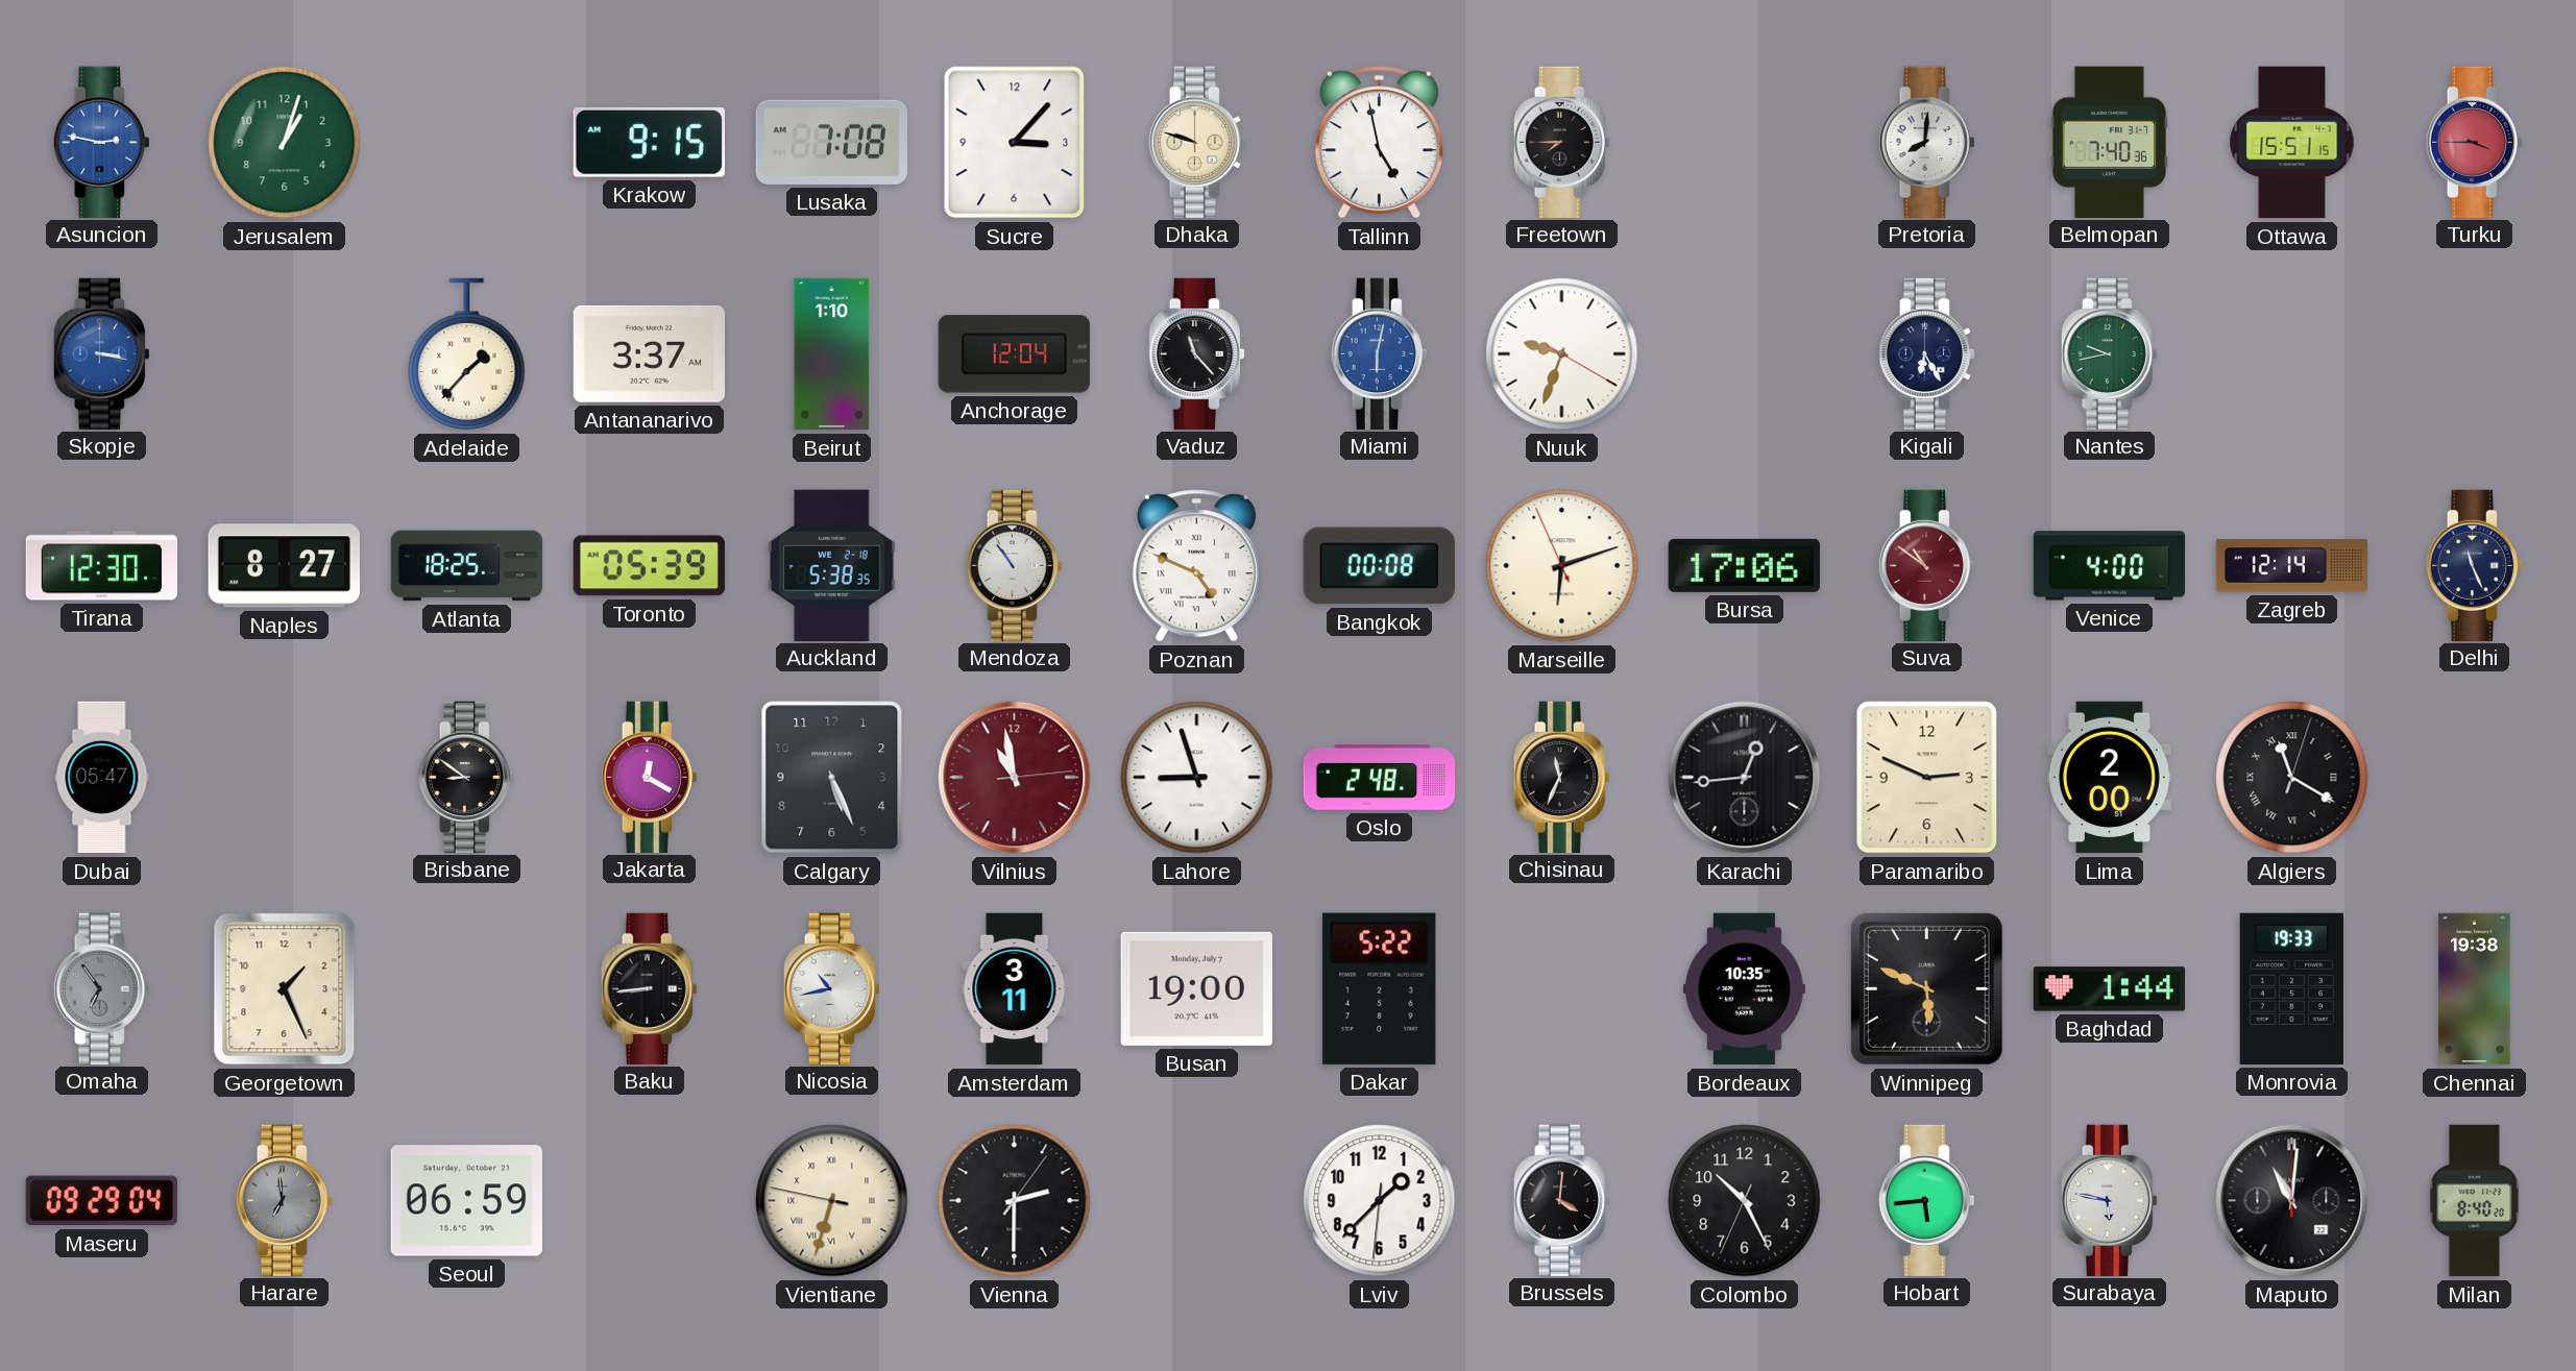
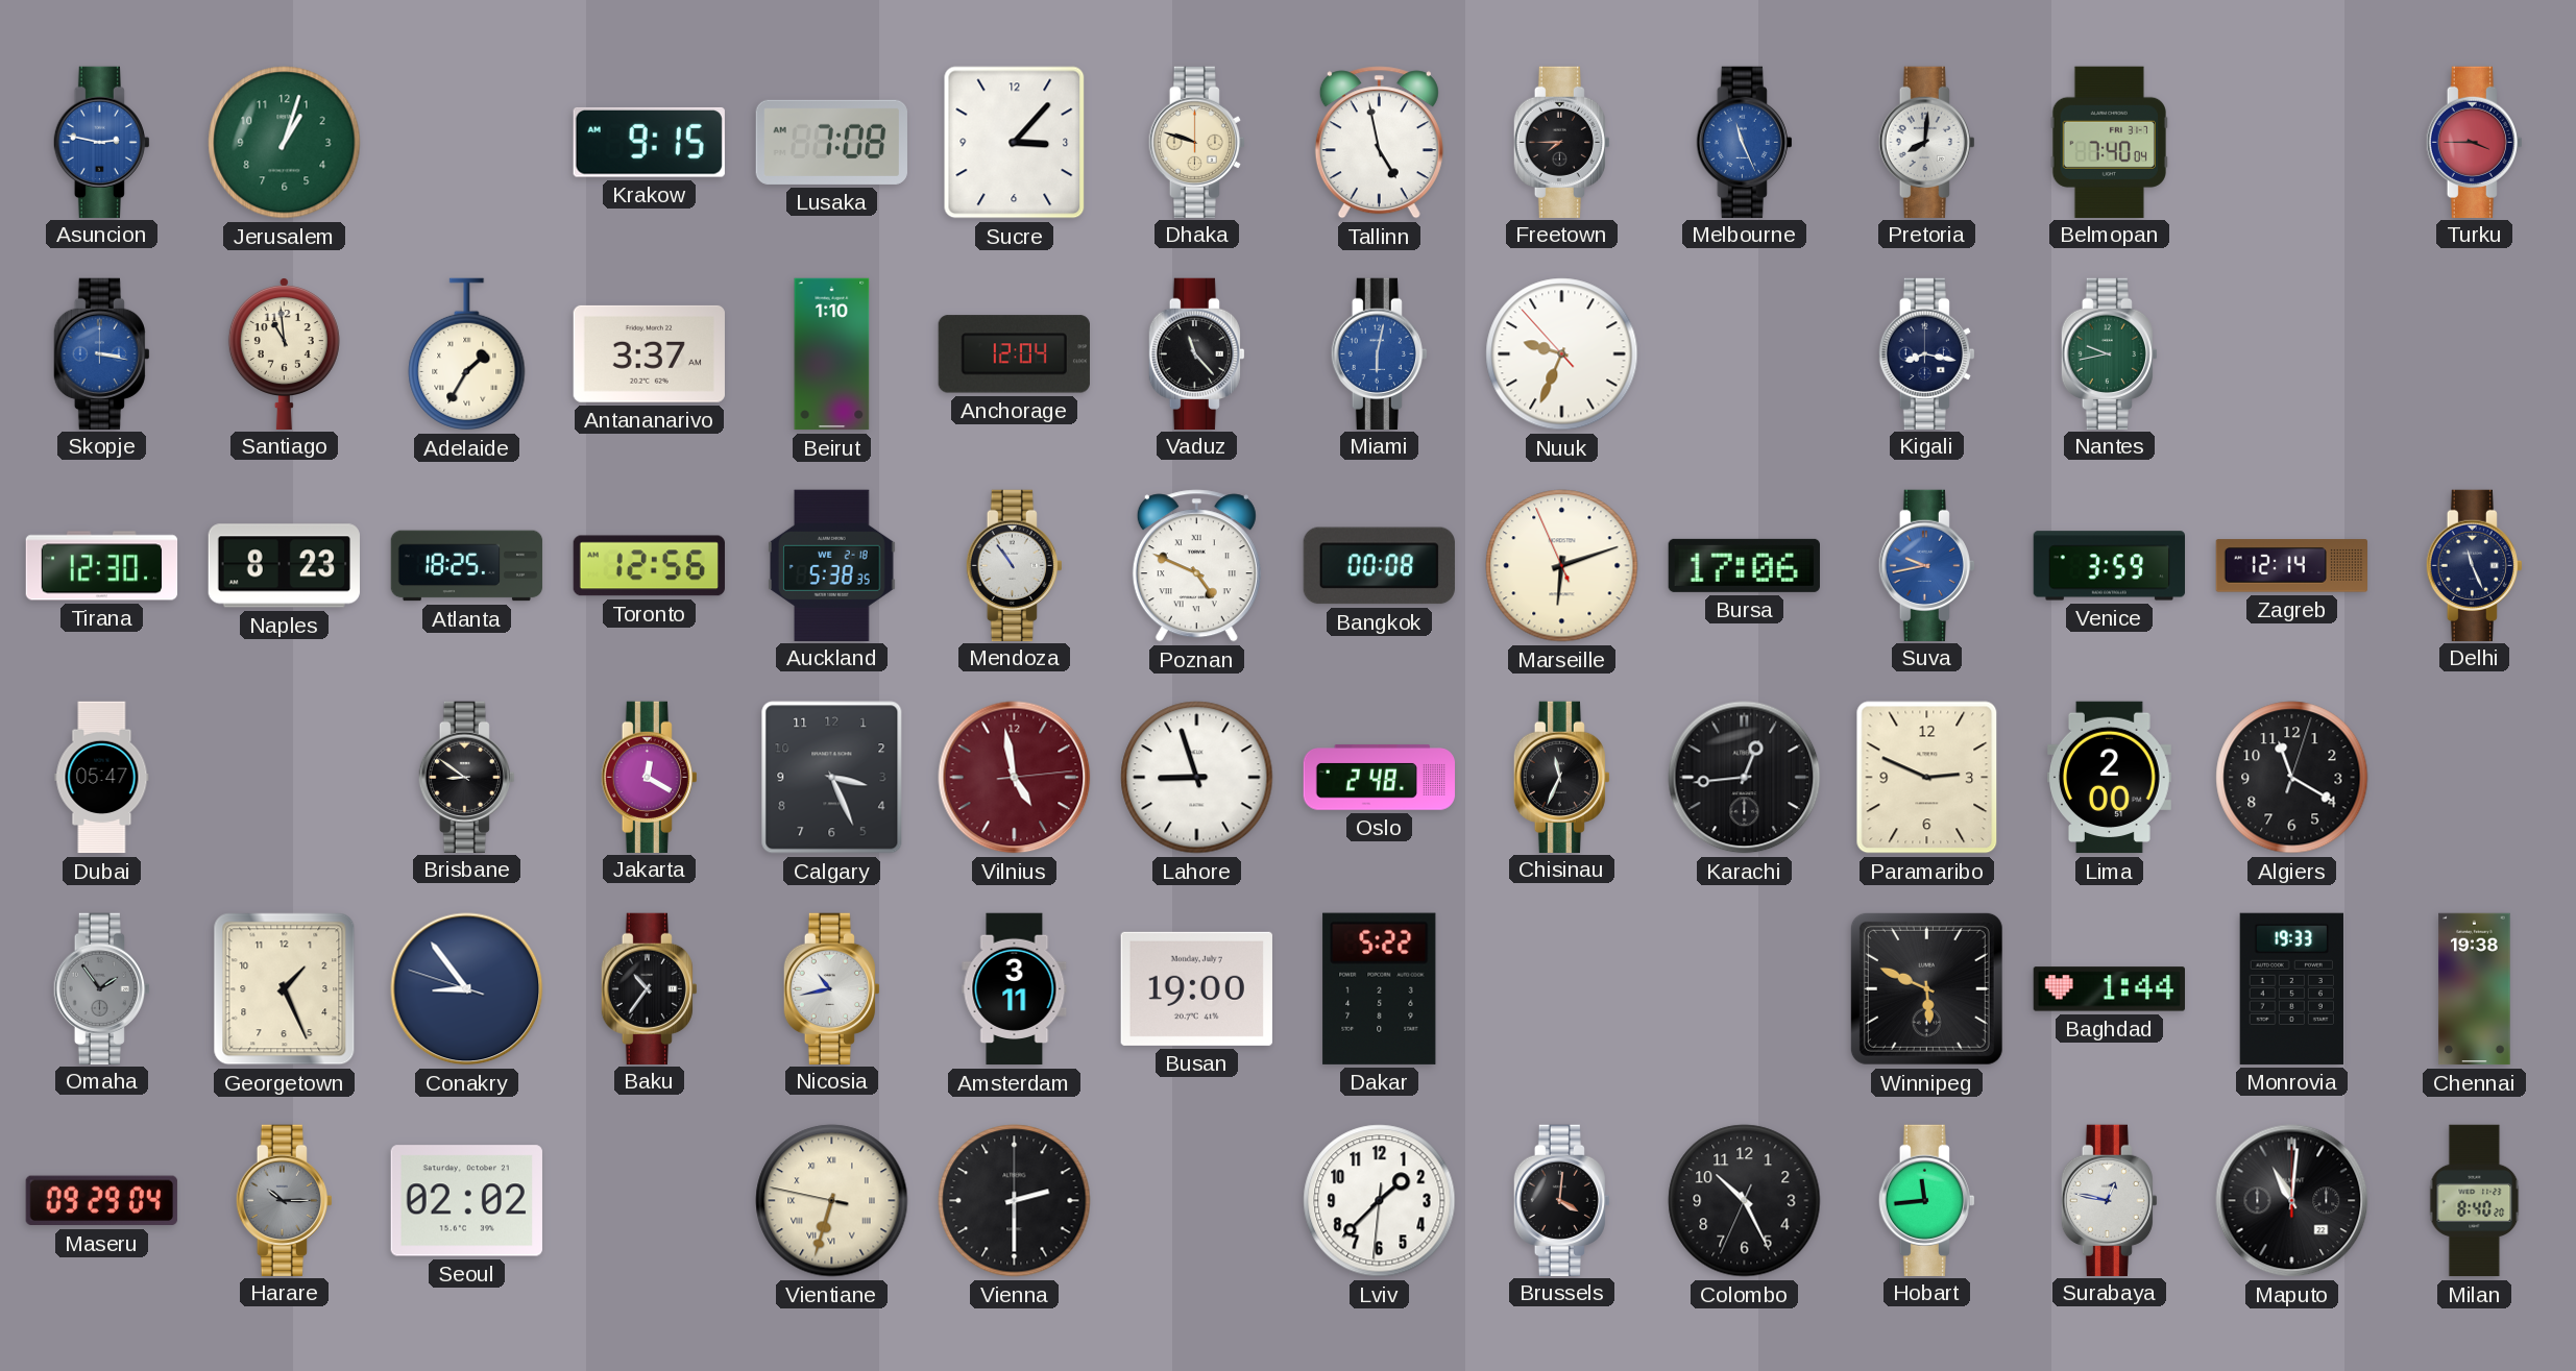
Melbourne: none -> 11:26 (1744, 142)
Belmopan: 7:40:36 -> 7:40:04 (2109, 142)
Ottawa: 15:51 -> none (2292, 143)
Santiago: none -> 10:59 (284, 353)
Adelaide: 1:37 -> 1:35 (467, 354)
Nuuk: 9:33:20 -> 9:33:53 (1562, 354)
Kigali: 6:25 -> 8:17 (1926, 353)
Naples: 8:27 -> 8:23 (284, 566)
Toronto: 05:39 -> 12:56 (649, 566)
Suva: 10:51 -> 9:43 (1926, 565)
Suva dial: burgundy -> blue (1926, 565)
Venice: 4:00 -> 3:59 (2109, 566)
Calgary: 5:26 -> 3:26 (832, 778)
Vilnius: 10:58 -> 4:58 (1015, 778)
Algiers numerals: Roman -> Arabic (2292, 778)
Omaha: 6:54 -> 1:54 (101, 988)
Conakry: none -> 8:53 (467, 989)
Baku: 8:44 -> 10:36 (649, 988)
Bordeaux: 10:35 -> none (1744, 989)
Harare: 6:59 -> 10:15 (284, 1200)
Seoul: 06:59 -> 02:02 (466, 1201)
Vienna: 2:30:06 -> 2:30:00 (1015, 1201)
Hobart: 5:44 -> 11:44 (1926, 1200)
Surabaya: 5:47 -> 12:47 (2109, 1200)
